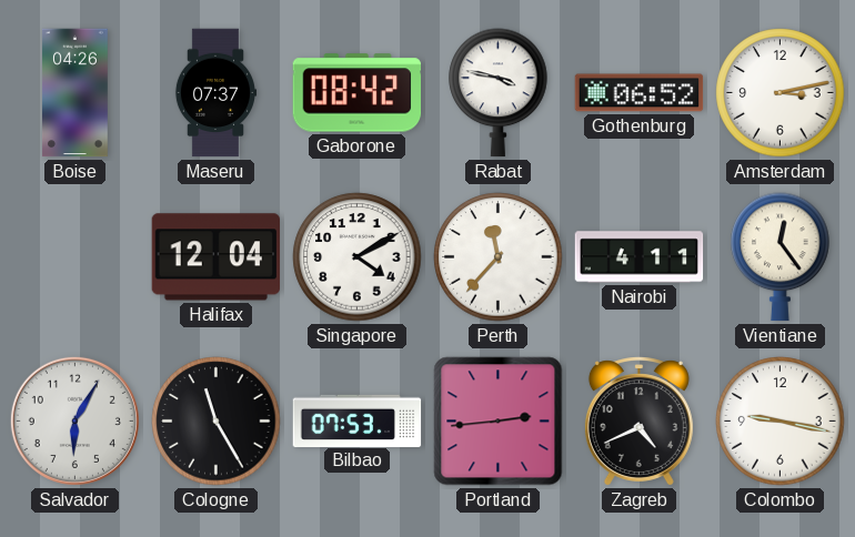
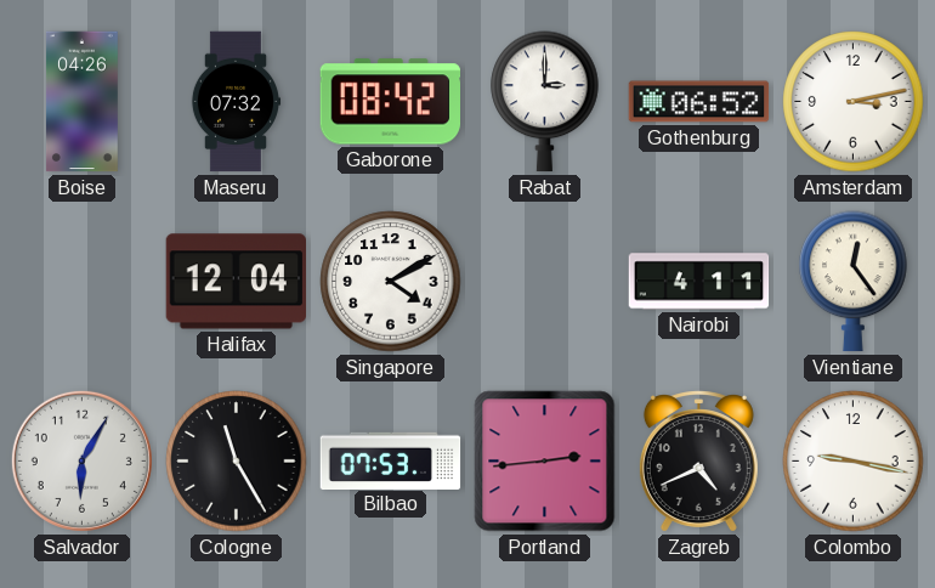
Maseru: 07:37 -> 07:32 (236, 102)
Rabat: 3:47 -> 3:00 (545, 102)
Perth: 11:37 -> none (499, 257)
